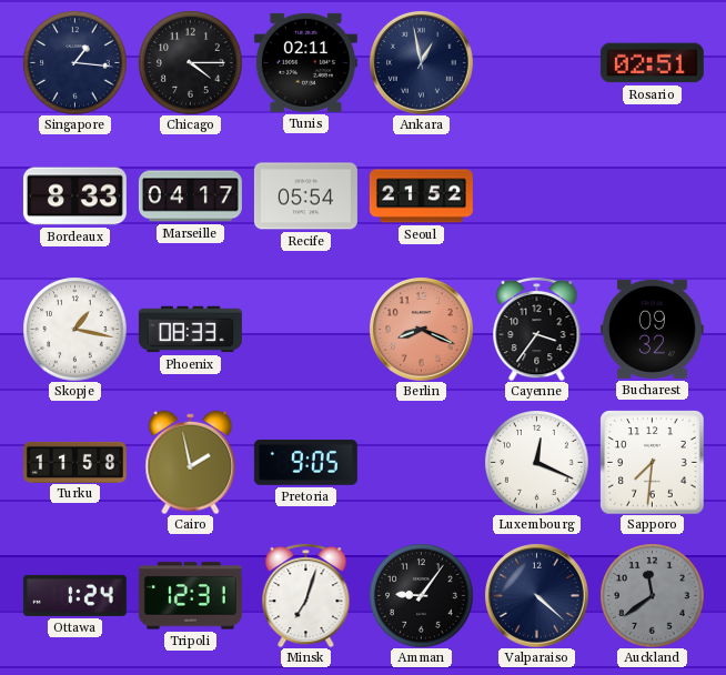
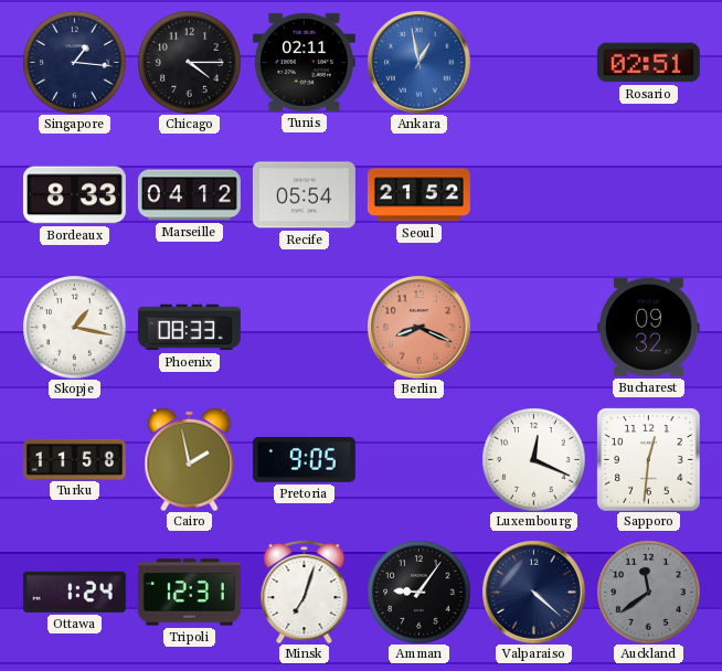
Ankara dial: navy -> blue (420, 63)
Marseille: 04:17 -> 04:12 (189, 195)
Cayenne: 3:36 -> none (537, 329)
Sapporo: 7:31 -> 12:31 (648, 459)
